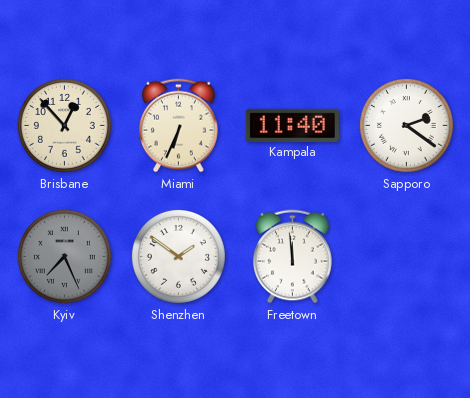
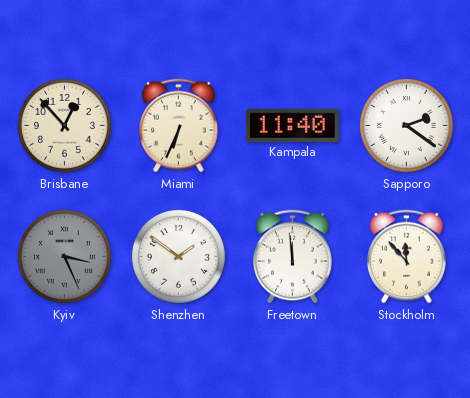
Kyiv: 7:26 -> 3:26 (64, 256)
Stockholm: none -> 11:53 (407, 257)
